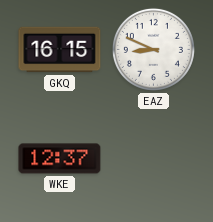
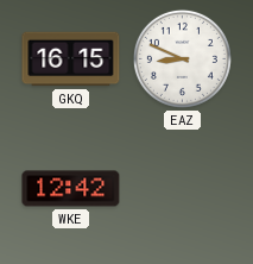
WKE: 12:37 -> 12:42 (71, 189)
